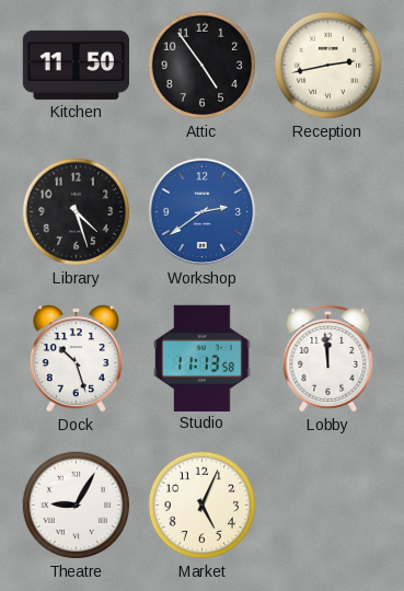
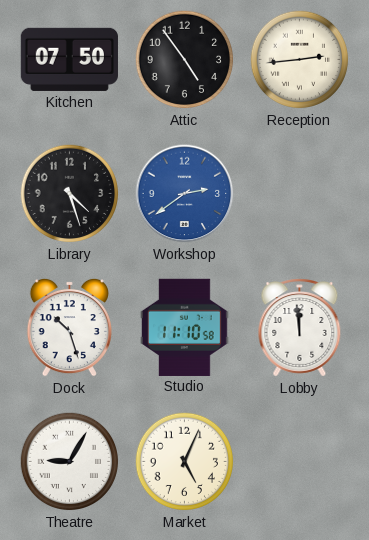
Kitchen: 11:50 -> 07:50 (69, 59)
Reception: 2:43 -> 2:44 (300, 60)
Studio: 11:13 -> 11:10 (185, 327)
